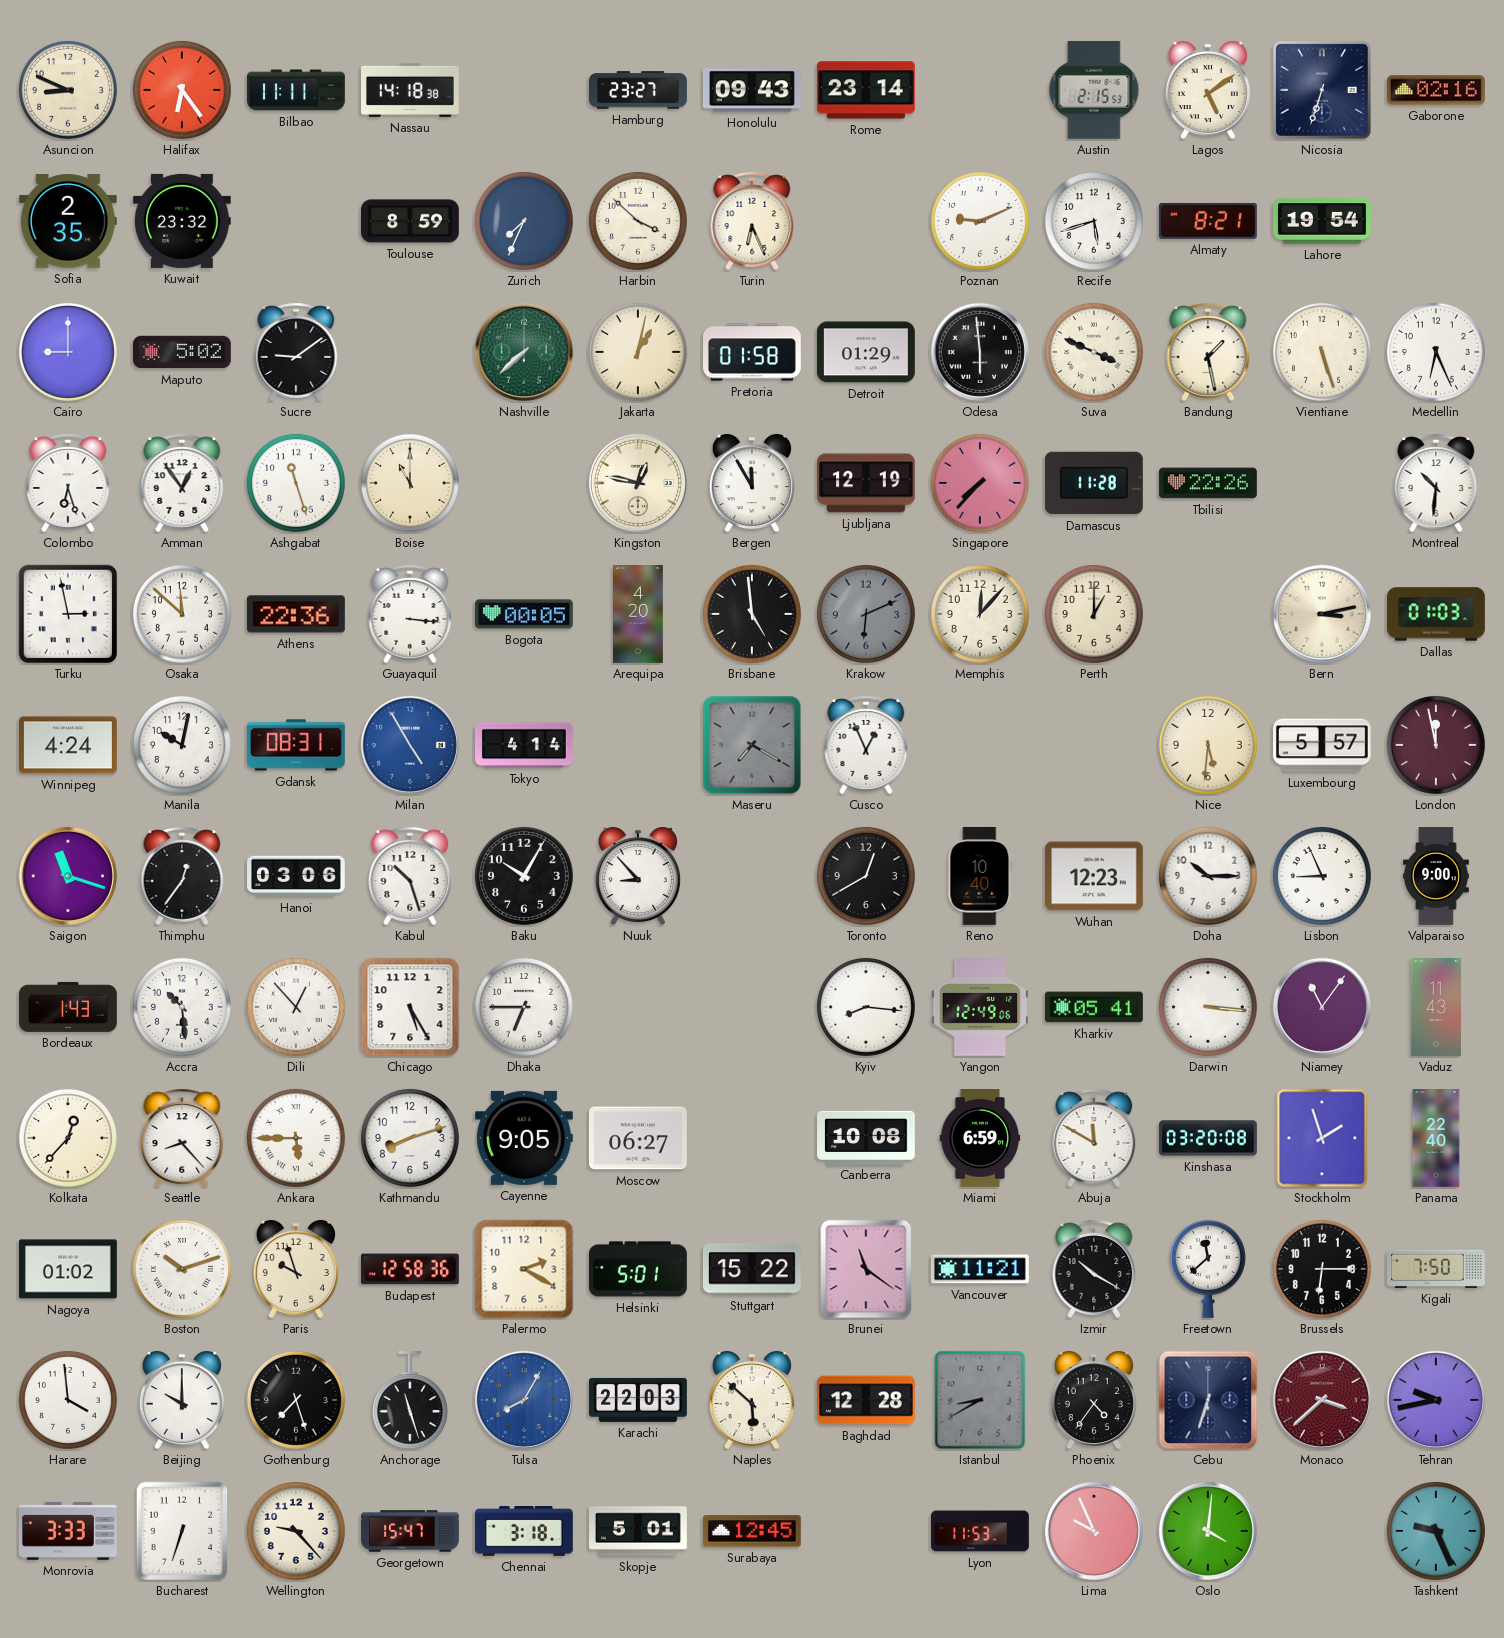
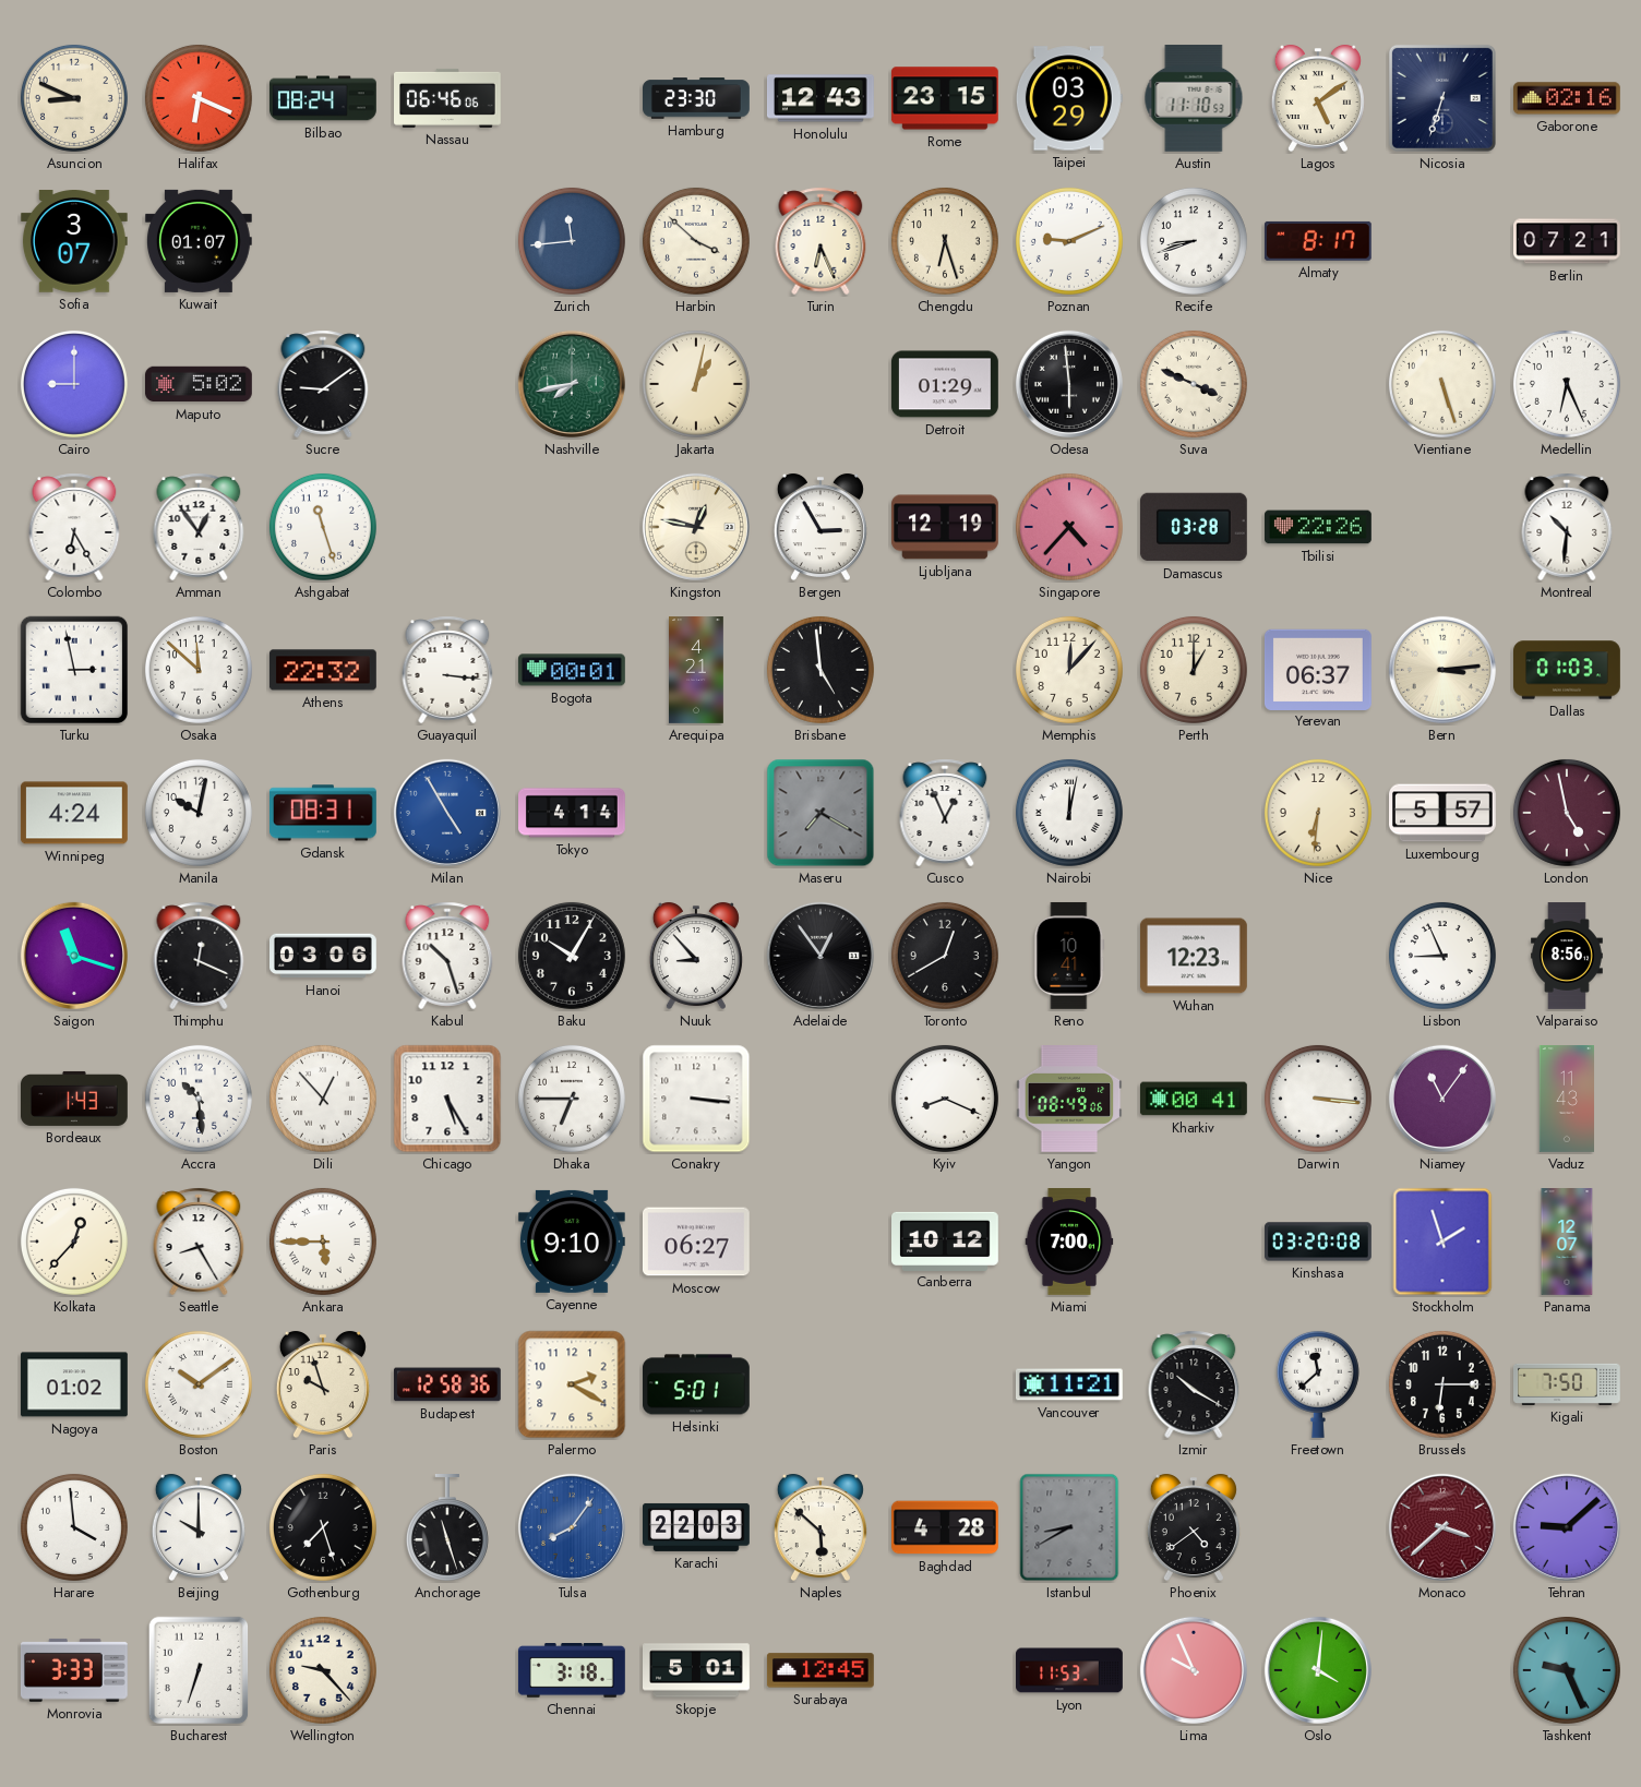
Halifax: 6:24 -> 6:19 (199, 98)
Bilbao: 11:11 -> 08:24 (324, 98)
Nassau: 14:18 -> 06:46 (448, 98)
Hamburg: 23:27 -> 23:30 (697, 98)
Honolulu: 09:43 -> 12:43 (820, 98)
Rome: 23:14 -> 23:15 (945, 98)
Taipei: none -> 03:29 (1069, 98)
Austin: 2:15 -> 11:10 (1194, 98)
Sofia: 2:35 -> 3:07 (74, 242)
Kuwait: 23:32 -> 01:07 (199, 241)
Toulouse: 8:59 -> none (411, 221)
Zurich: 7:34 -> 11:44 (572, 241)
Chengdu: none -> 6:27 (945, 241)
Recife: 5:42 -> 8:42 (1194, 241)
Almaty: 8:21 -> 8:17 (1318, 241)
Lahore: 19:54 -> none (1323, 221)
Berlin: none -> 07:21 (1568, 241)
Nashville: 7:38 -> 7:43 (572, 384)
Pretoria: 01:58 -> none (753, 352)
Bandung: 1:28 -> none (1208, 352)
Colombo: 6:27 -> 6:25 (74, 527)
Boise: 11:00 -> none (410, 483)
Bergen: 11:55 -> 2:55 (820, 527)
Singapore: 7:37 -> 4:37 (1069, 527)
Damascus: 11:28 -> 03:28 (1194, 527)
Athens: 22:36 -> 22:32 (323, 670)
Bogota: 00:05 -> 00:01 (572, 670)
Arequipa: 4:20 -> 4:21 (697, 671)
Krakow: 6:11 -> none (866, 614)
Yerevan: none -> 06:37 (1318, 669)
Bern: 3:13 -> 3:14 (1442, 670)
Nairobi: none -> 12:02 (1069, 813)
Nice: 5:31 -> 6:31 (1318, 813)
London: 11:58 -> 4:58 (1567, 813)
Thimphu: 12:36 -> 12:19 (199, 956)
Adelaide: none -> 12:54 (820, 956)
Reno: 10:40 -> 10:41 (1069, 956)
Doha: 10:15 -> none (1208, 876)
Valparaiso: 9:00 -> 8:56 (1568, 956)
Conakry: none -> 3:16 (696, 1099)
Kyiv: 8:16 -> 8:19 (945, 1099)
Yangon: 12:49 -> 08:49 (1069, 1100)
Kharkiv: 05:41 -> 00:41 (1194, 1099)
Seattle: 8:23 -> 8:25 (199, 1242)
Kathmandu: 8:12 -> none (410, 1138)
Cayenne: 9:05 -> 9:10 (572, 1242)
Canberra: 10:08 -> 10:12 (946, 1240)
Miami: 6:59 -> 7:00 (1069, 1243)
Abuja: 11:50 -> none (1094, 1138)
Panama: 22:40 -> 12:07 (1567, 1243)
Boston: 10:12 -> 10:09 (199, 1384)
Stuttgart: 15:22 -> none (753, 1269)
Brunei: 11:21 -> none (866, 1269)
Tulsa: 8:05 -> 8:06 (572, 1527)
Baghdad: 12:28 -> 4:28 (946, 1527)
Phoenix: 4:36 -> 4:39 (1194, 1527)
Cebu: 6:33 -> none (1208, 1400)
Tehran: 9:43 -> 9:08 (1567, 1527)
Georgetown: 15:47 -> none (411, 1531)
